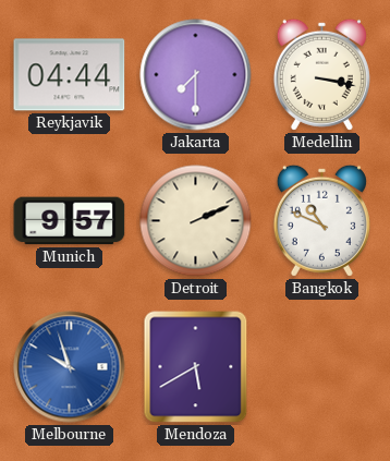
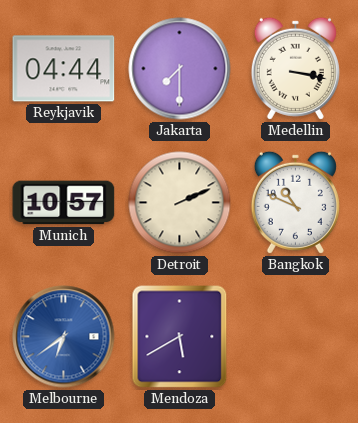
Munich: 9:57 -> 10:57 (64, 203)
Melbourne: 9:57 -> 6:39 (64, 337)
